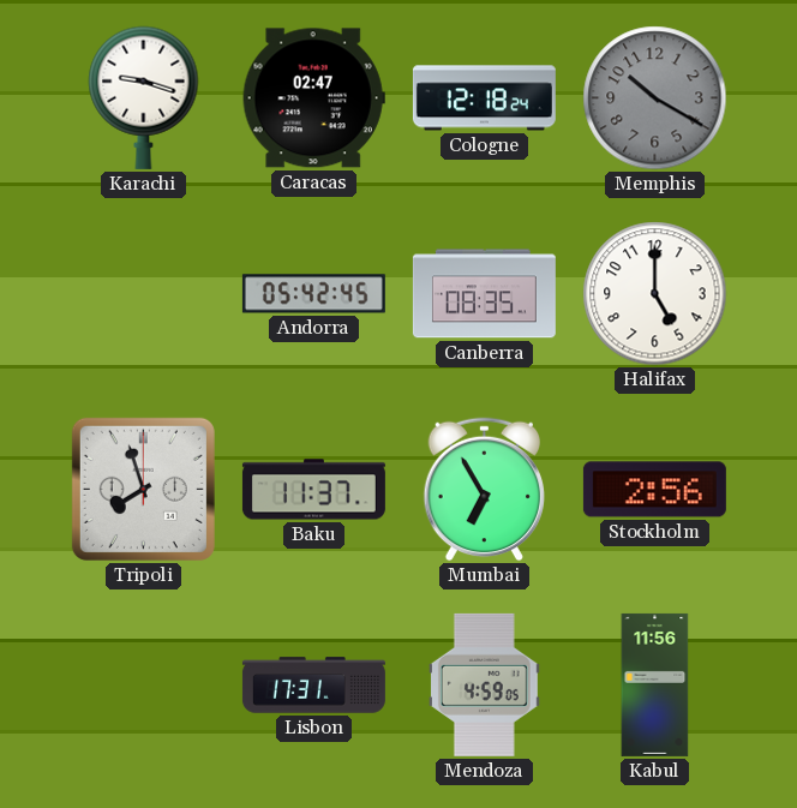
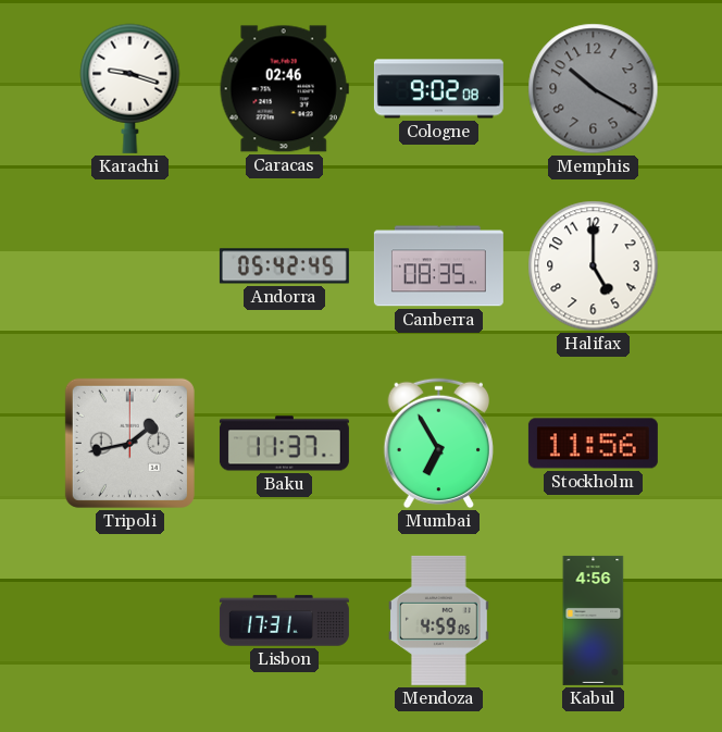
Caracas: 02:47 -> 02:46 (284, 89)
Cologne: 12:18 -> 9:02 (438, 89)
Tripoli: 7:57 -> 1:43 (129, 443)
Stockholm: 2:56 -> 11:56 (593, 444)
Kabul: 11:56 -> 4:56 (594, 620)
